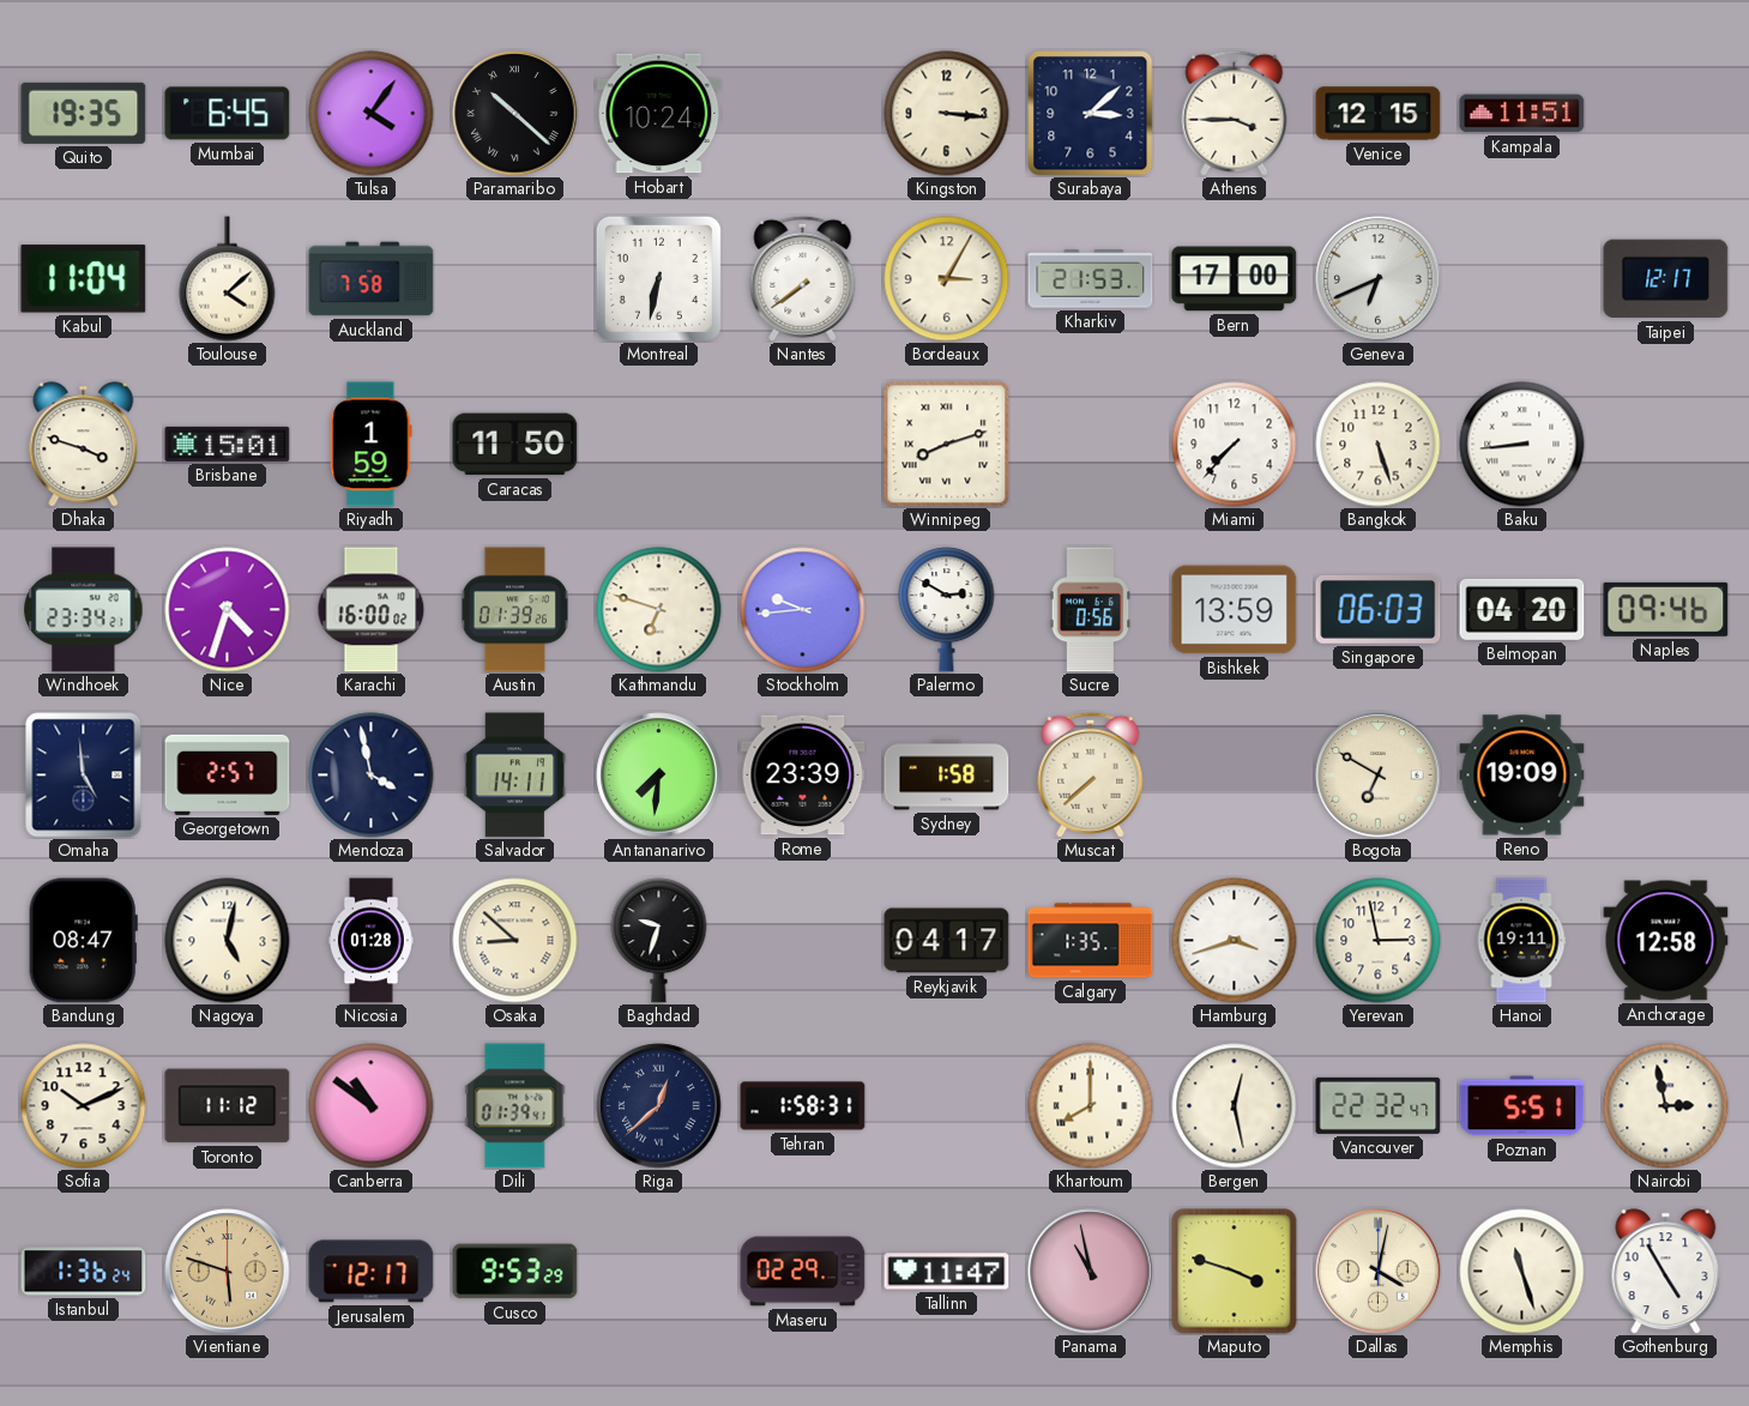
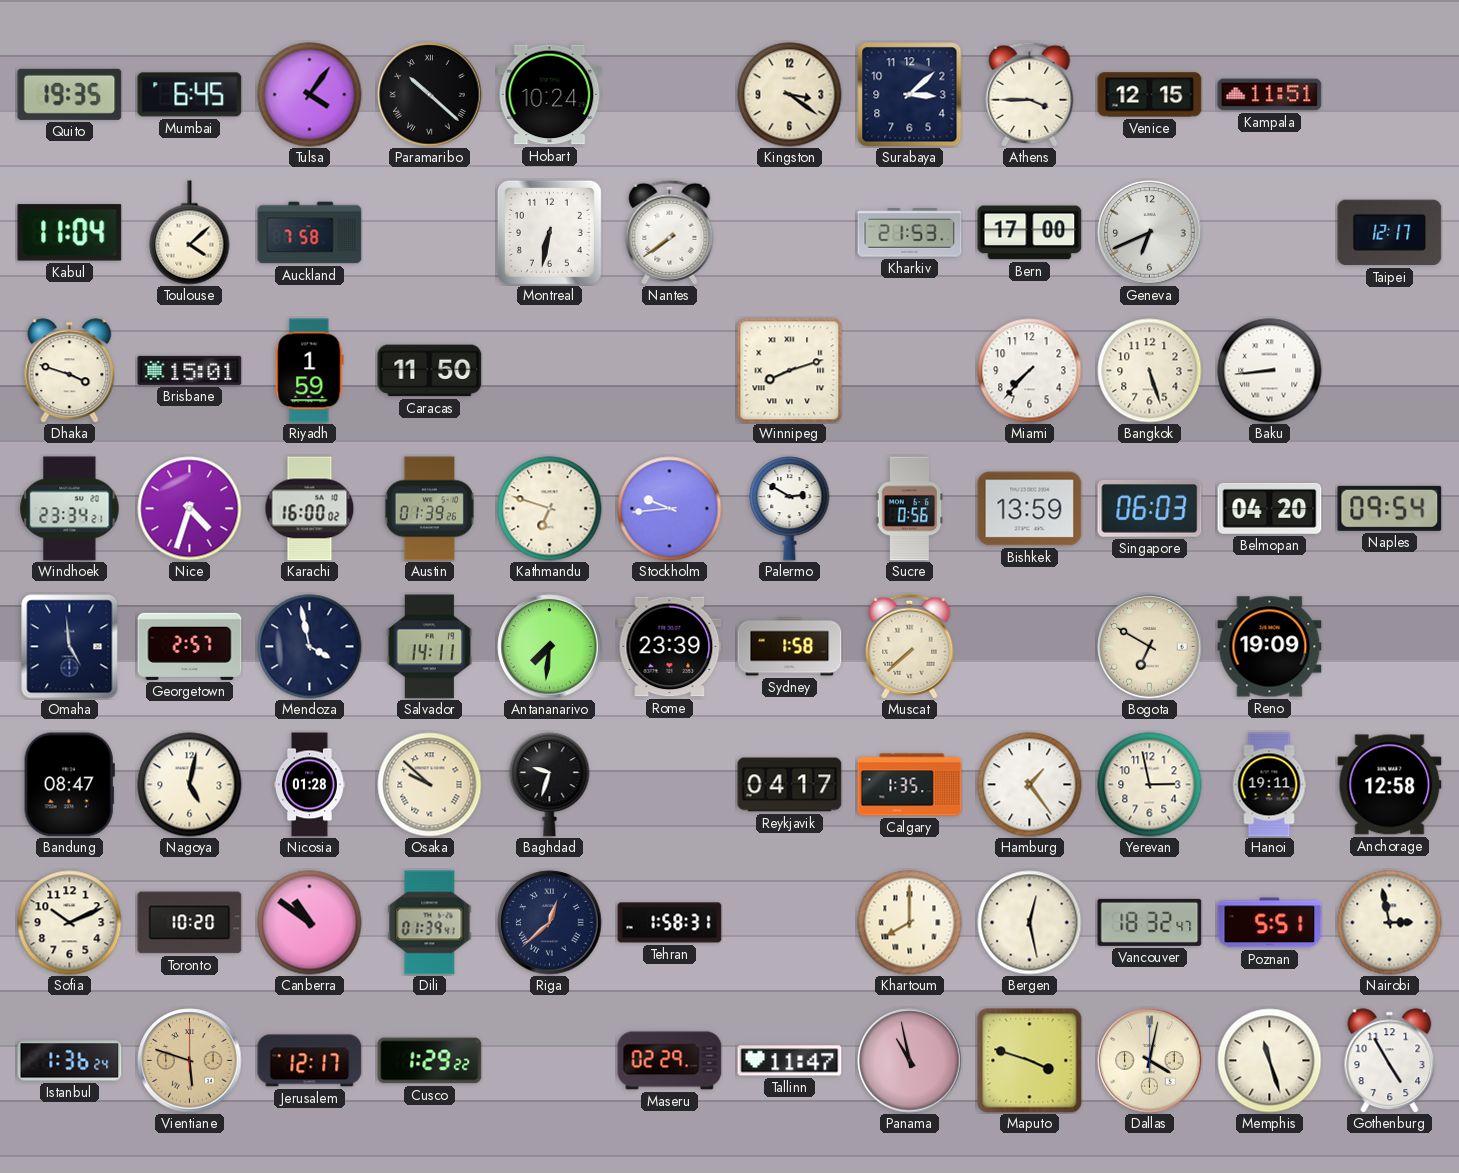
Kingston: 3:16 -> 3:21 (790, 95)
Bordeaux: 3:05 -> none (947, 279)
Naples: 09:46 -> 09:54 (1390, 508)
Osaka: 8:52 -> 9:52 (430, 785)
Hamburg: 3:42 -> 1:24 (1030, 785)
Toronto: 11:12 -> 10:20 (190, 923)
Vancouver: 22:32 -> 18:32 (1150, 922)
Cusco: 9:53 -> 1:29 (430, 1061)
